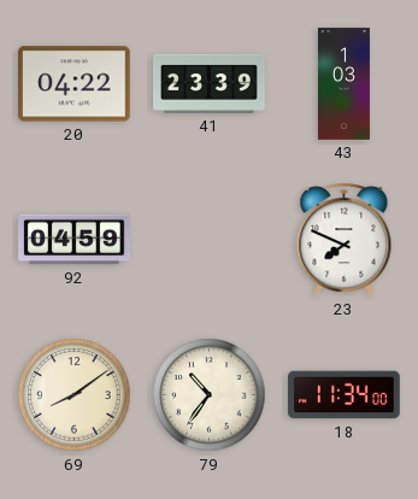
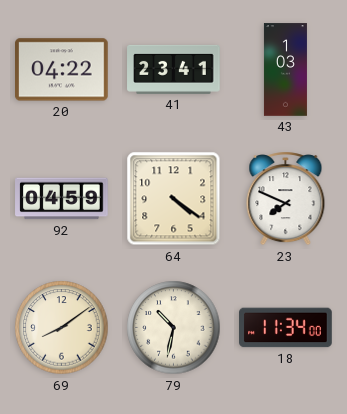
41: 23:39 -> 23:41 (174, 69)
64: none -> 4:21 (174, 199)
79: 10:36 -> 10:32 (174, 328)
